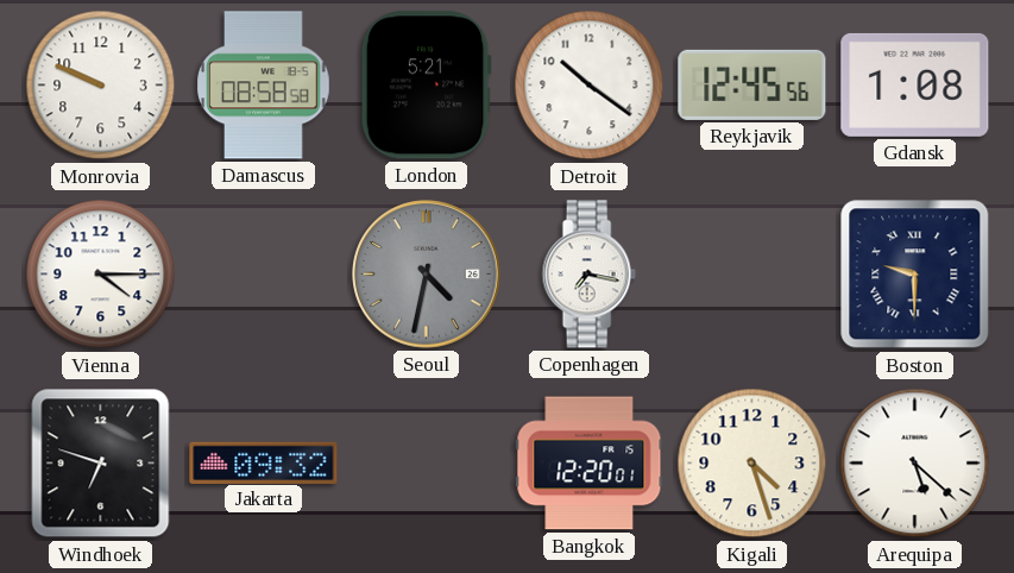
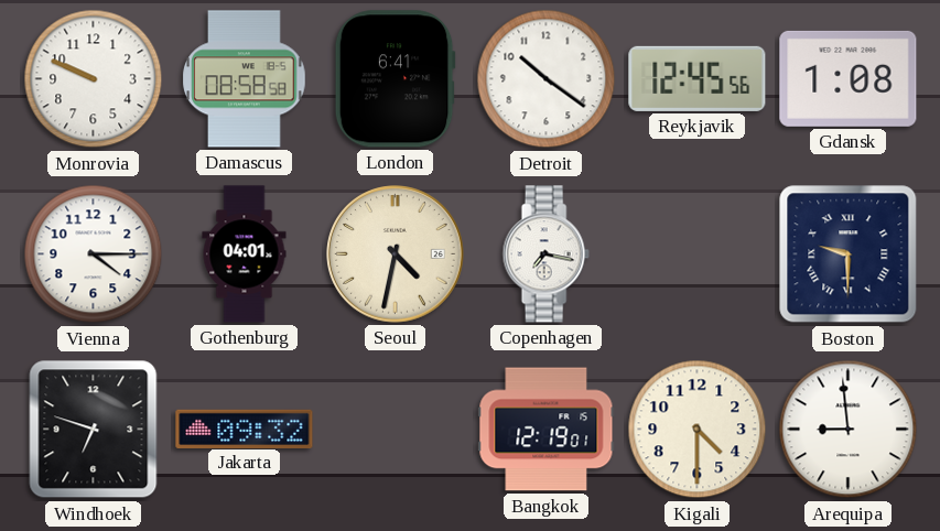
London: 5:21 -> 6:41 (395, 79)
Gothenburg: none -> 04:01 (245, 254)
Seoul dial: grey -> cream (396, 254)
Bangkok: 12:20 -> 12:19 (547, 430)
Kigali: 4:27 -> 4:30 (698, 430)
Arequipa: 5:22 -> 8:59 (849, 430)
